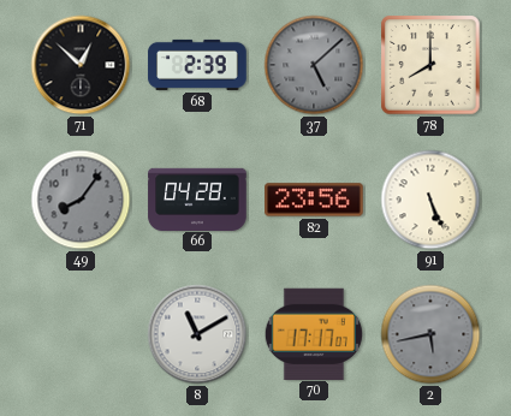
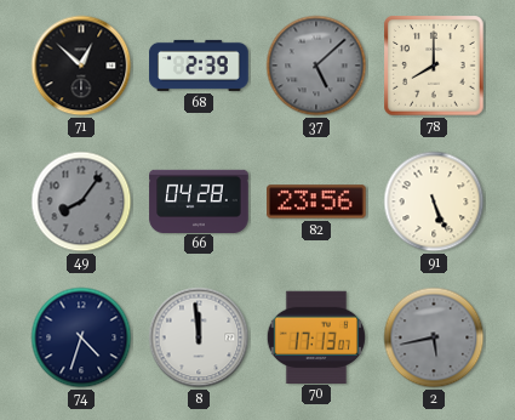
74: none -> 4:33 (81, 337)
8: 11:10 -> 11:59 (199, 337)
70: 17:17 -> 17:13 (316, 336)
